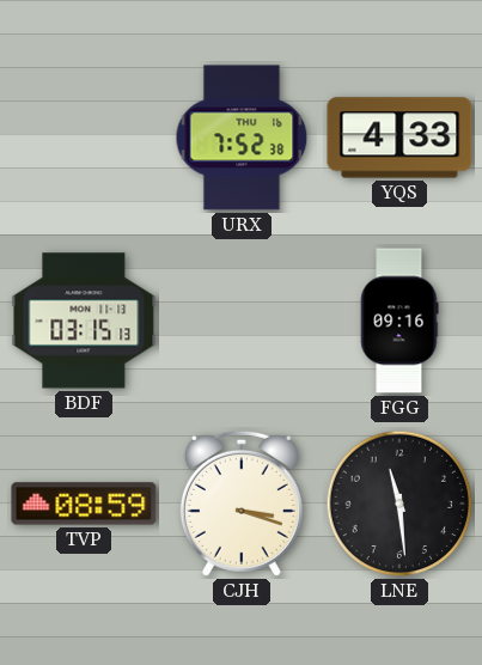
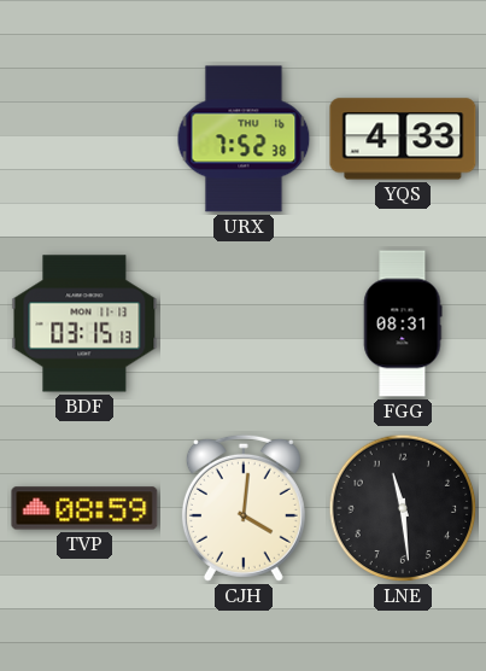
FGG: 09:16 -> 08:31 (403, 323)
CJH: 3:18 -> 4:01 (244, 508)
